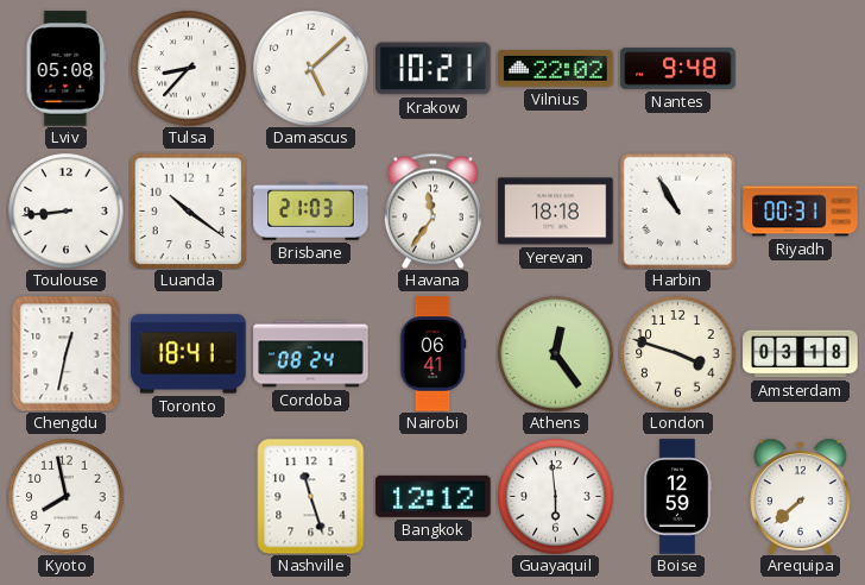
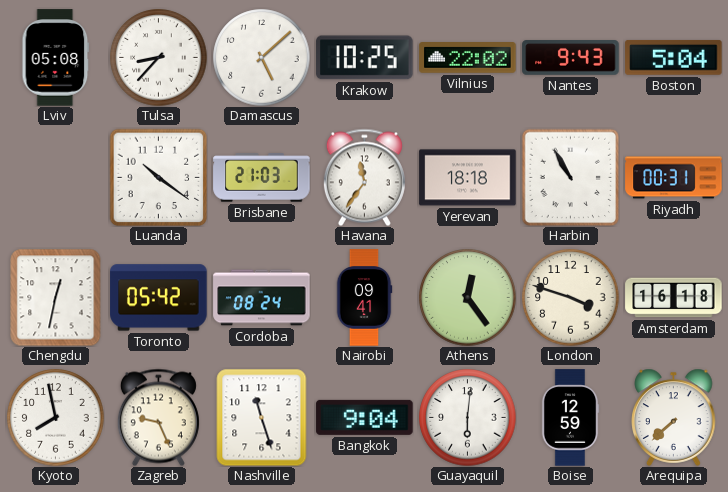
Krakow: 10:21 -> 10:25 (365, 58)
Nantes: 9:48 -> 9:43 (571, 58)
Boston: none -> 5:04 (674, 57)
Toulouse: 8:44 -> none (67, 212)
Toronto: 18:41 -> 05:42 (159, 298)
Nairobi: 06:41 -> 09:41 (364, 298)
Amsterdam: 03:18 -> 16:18 (674, 298)
Zagreb: none -> 9:26 (158, 417)
Bangkok: 12:12 -> 9:04 (365, 417)
Guayaquil: 5:59 -> 6:01 (468, 418)
